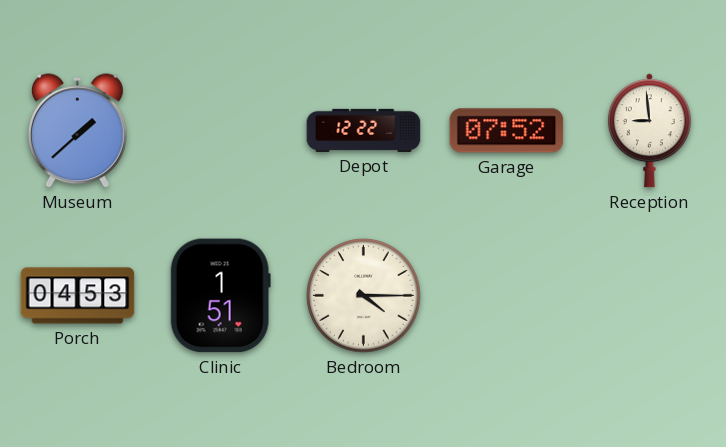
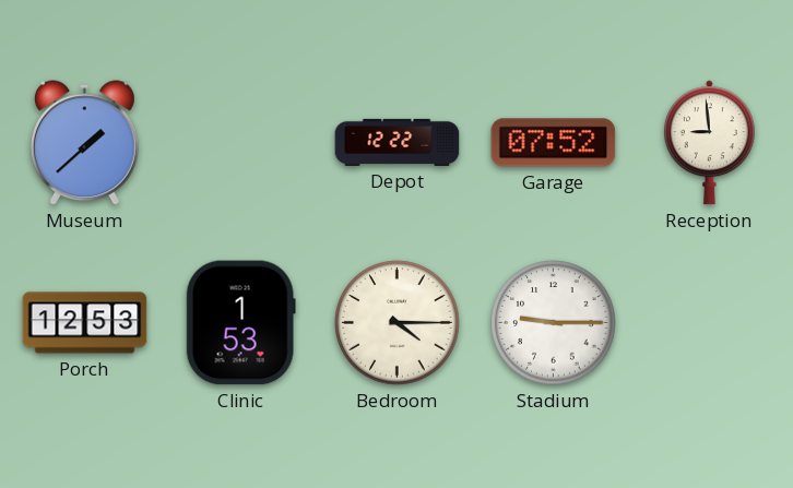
Porch: 04:53 -> 12:53 (85, 323)
Clinic: 1:51 -> 1:53 (240, 323)
Stadium: none -> 9:15 (554, 323)
